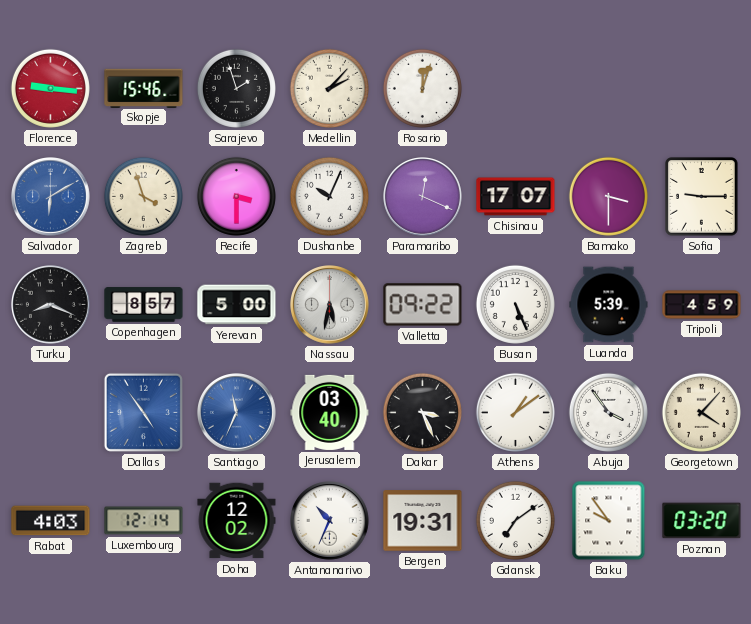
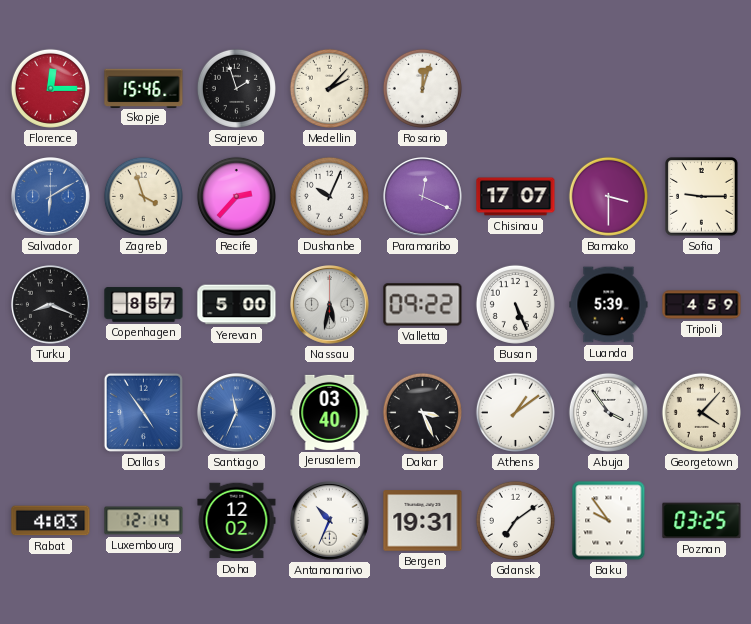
Florence: 9:16 -> 12:15 (50, 88)
Recife: 3:30 -> 2:37 (236, 196)
Poznan: 03:20 -> 03:25 (702, 521)
